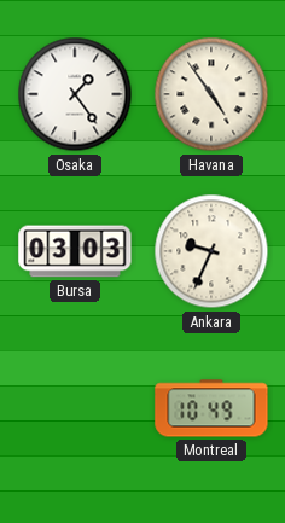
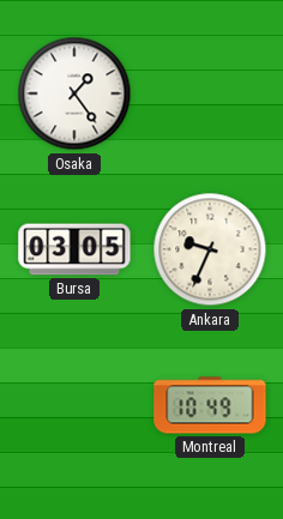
Havana: 4:54 -> none (211, 94)
Bursa: 03:03 -> 03:05 (74, 249)
